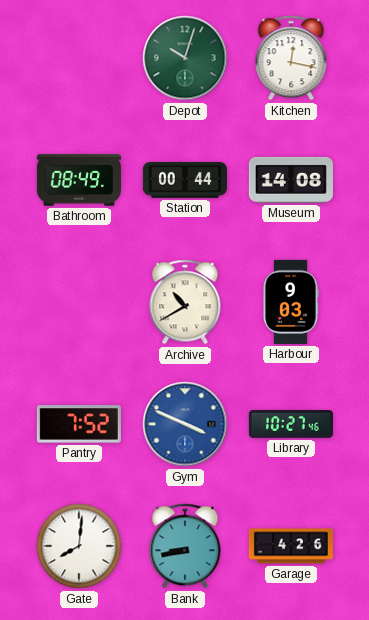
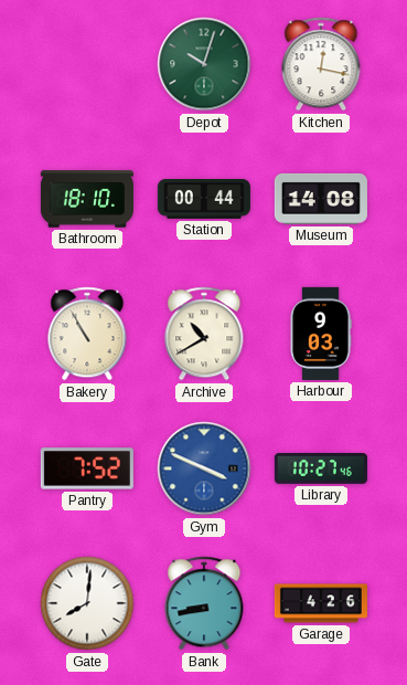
Bathroom: 08:49 -> 18:10 (87, 199)
Bakery: none -> 10:55 (87, 334)
